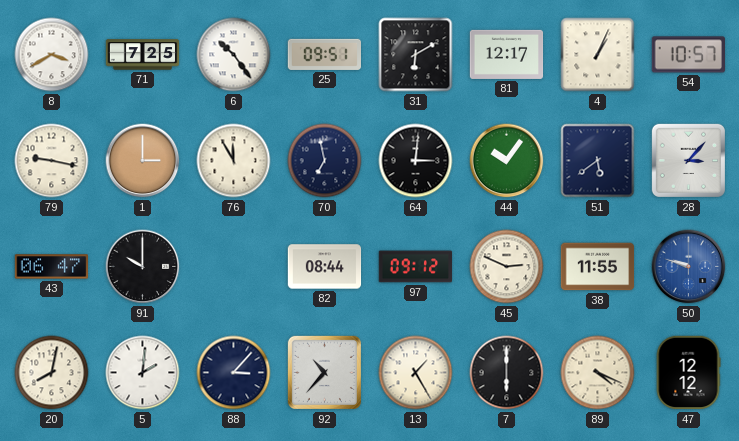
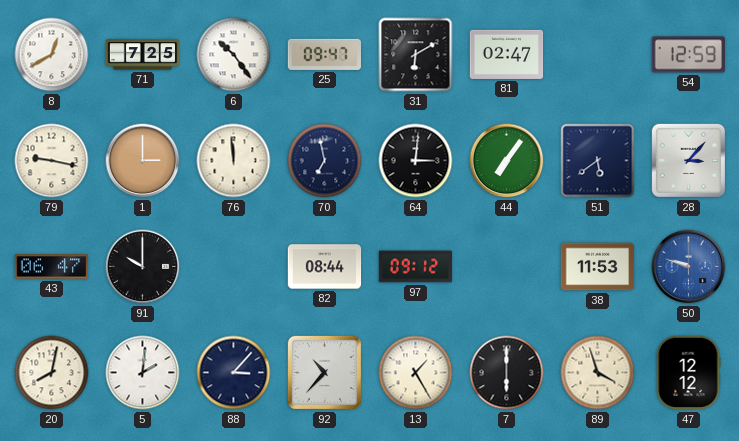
8: 3:40 -> 12:40 (52, 55)
25: 09:51 -> 09:47 (325, 54)
81: 12:17 -> 02:47 (507, 54)
4: 1:04 -> none (598, 55)
54: 10:57 -> 12:59 (688, 55)
76: 11:55 -> 11:59 (234, 161)
44: 10:06 -> 7:06 (507, 161)
45: 2:49 -> none (507, 267)
38: 11:55 -> 11:53 (598, 267)
89: 4:19 -> 3:57 (598, 373)
